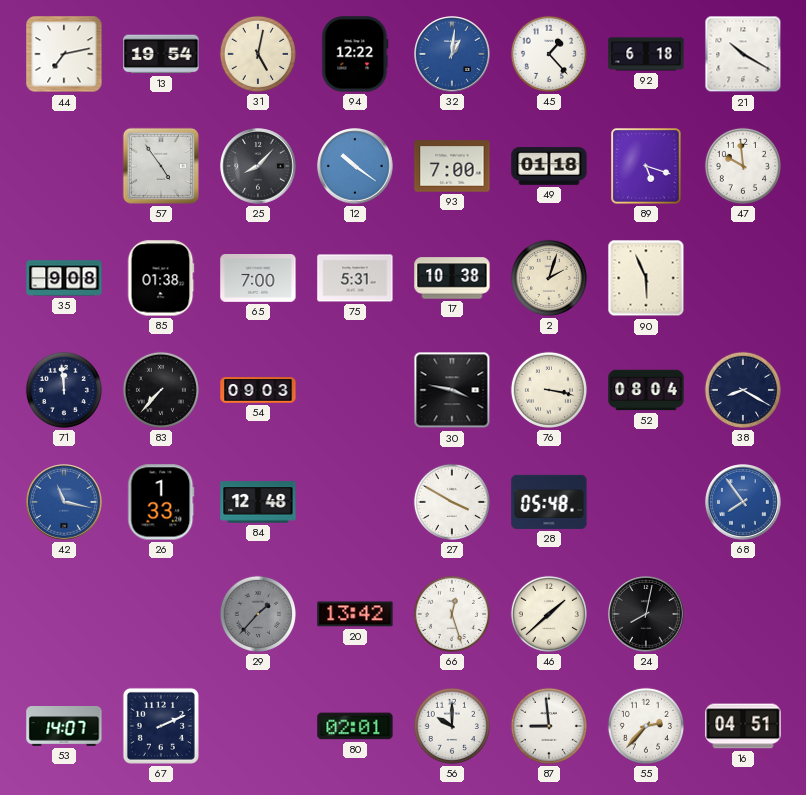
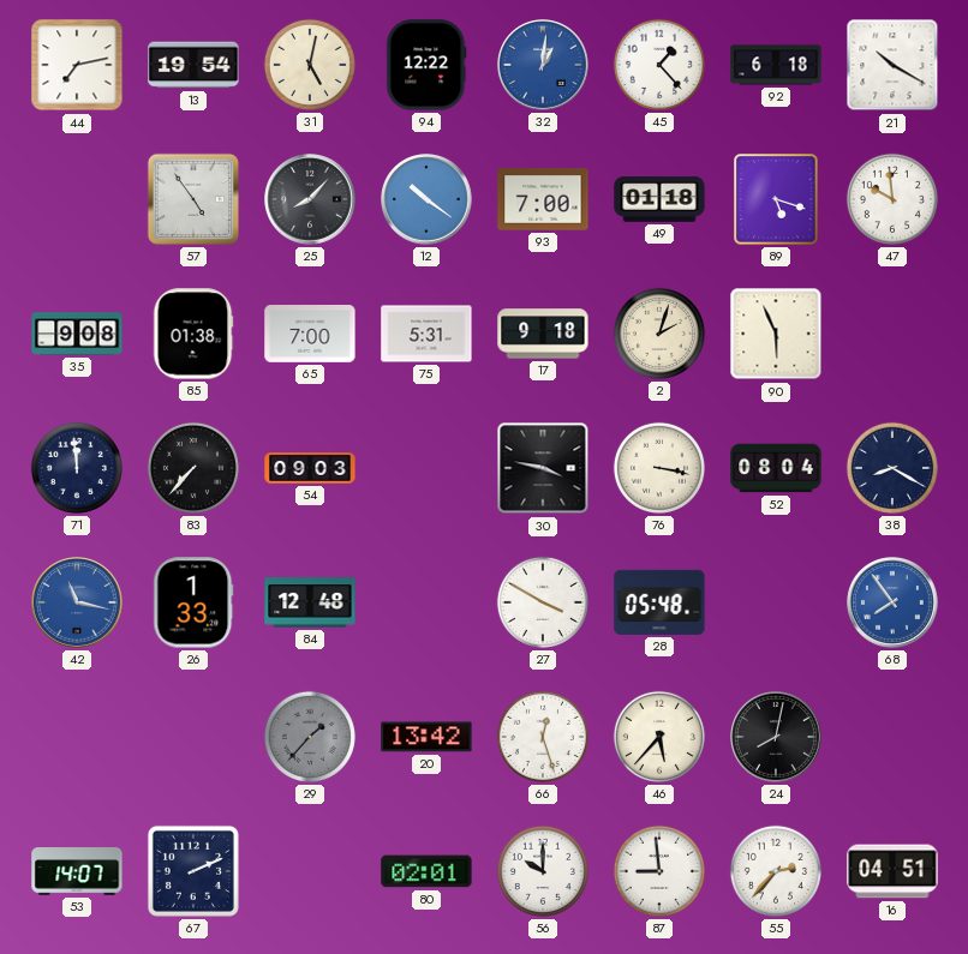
17: 10:38 -> 9:18 (543, 334)
46: 1:38 -> 5:37 (659, 737)
